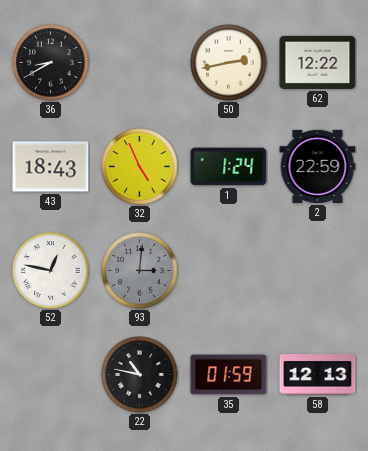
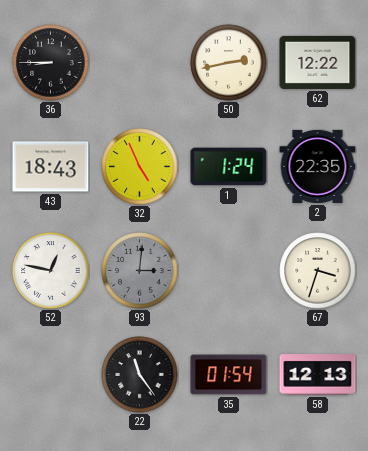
36: 8:40 -> 8:45 (51, 63)
2: 22:59 -> 22:35 (318, 166)
67: none -> 3:33 (318, 271)
22: 10:47 -> 11:24 (140, 375)
35: 01:59 -> 01:54 (229, 375)
